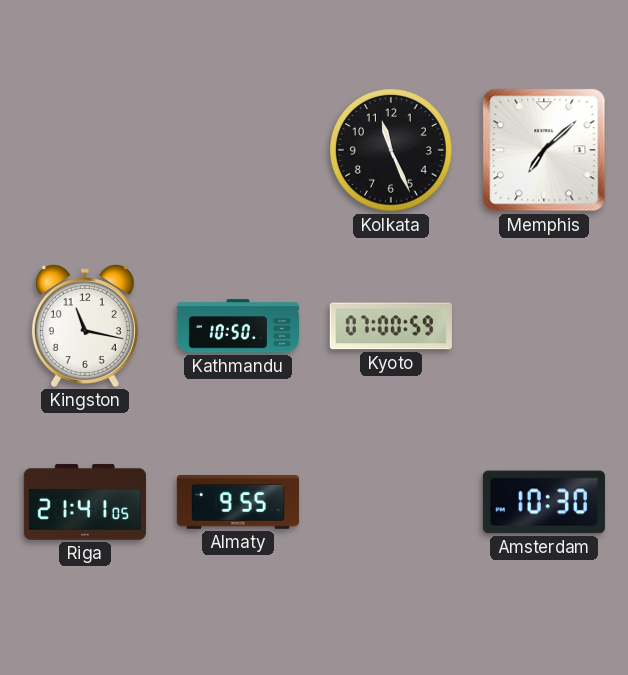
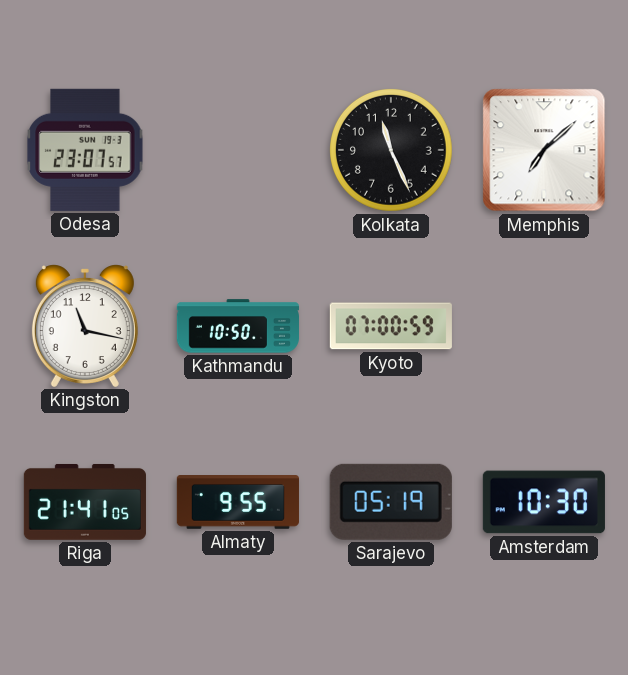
Odesa: none -> 23:07 (85, 150)
Sarajevo: none -> 05:19 (391, 502)
